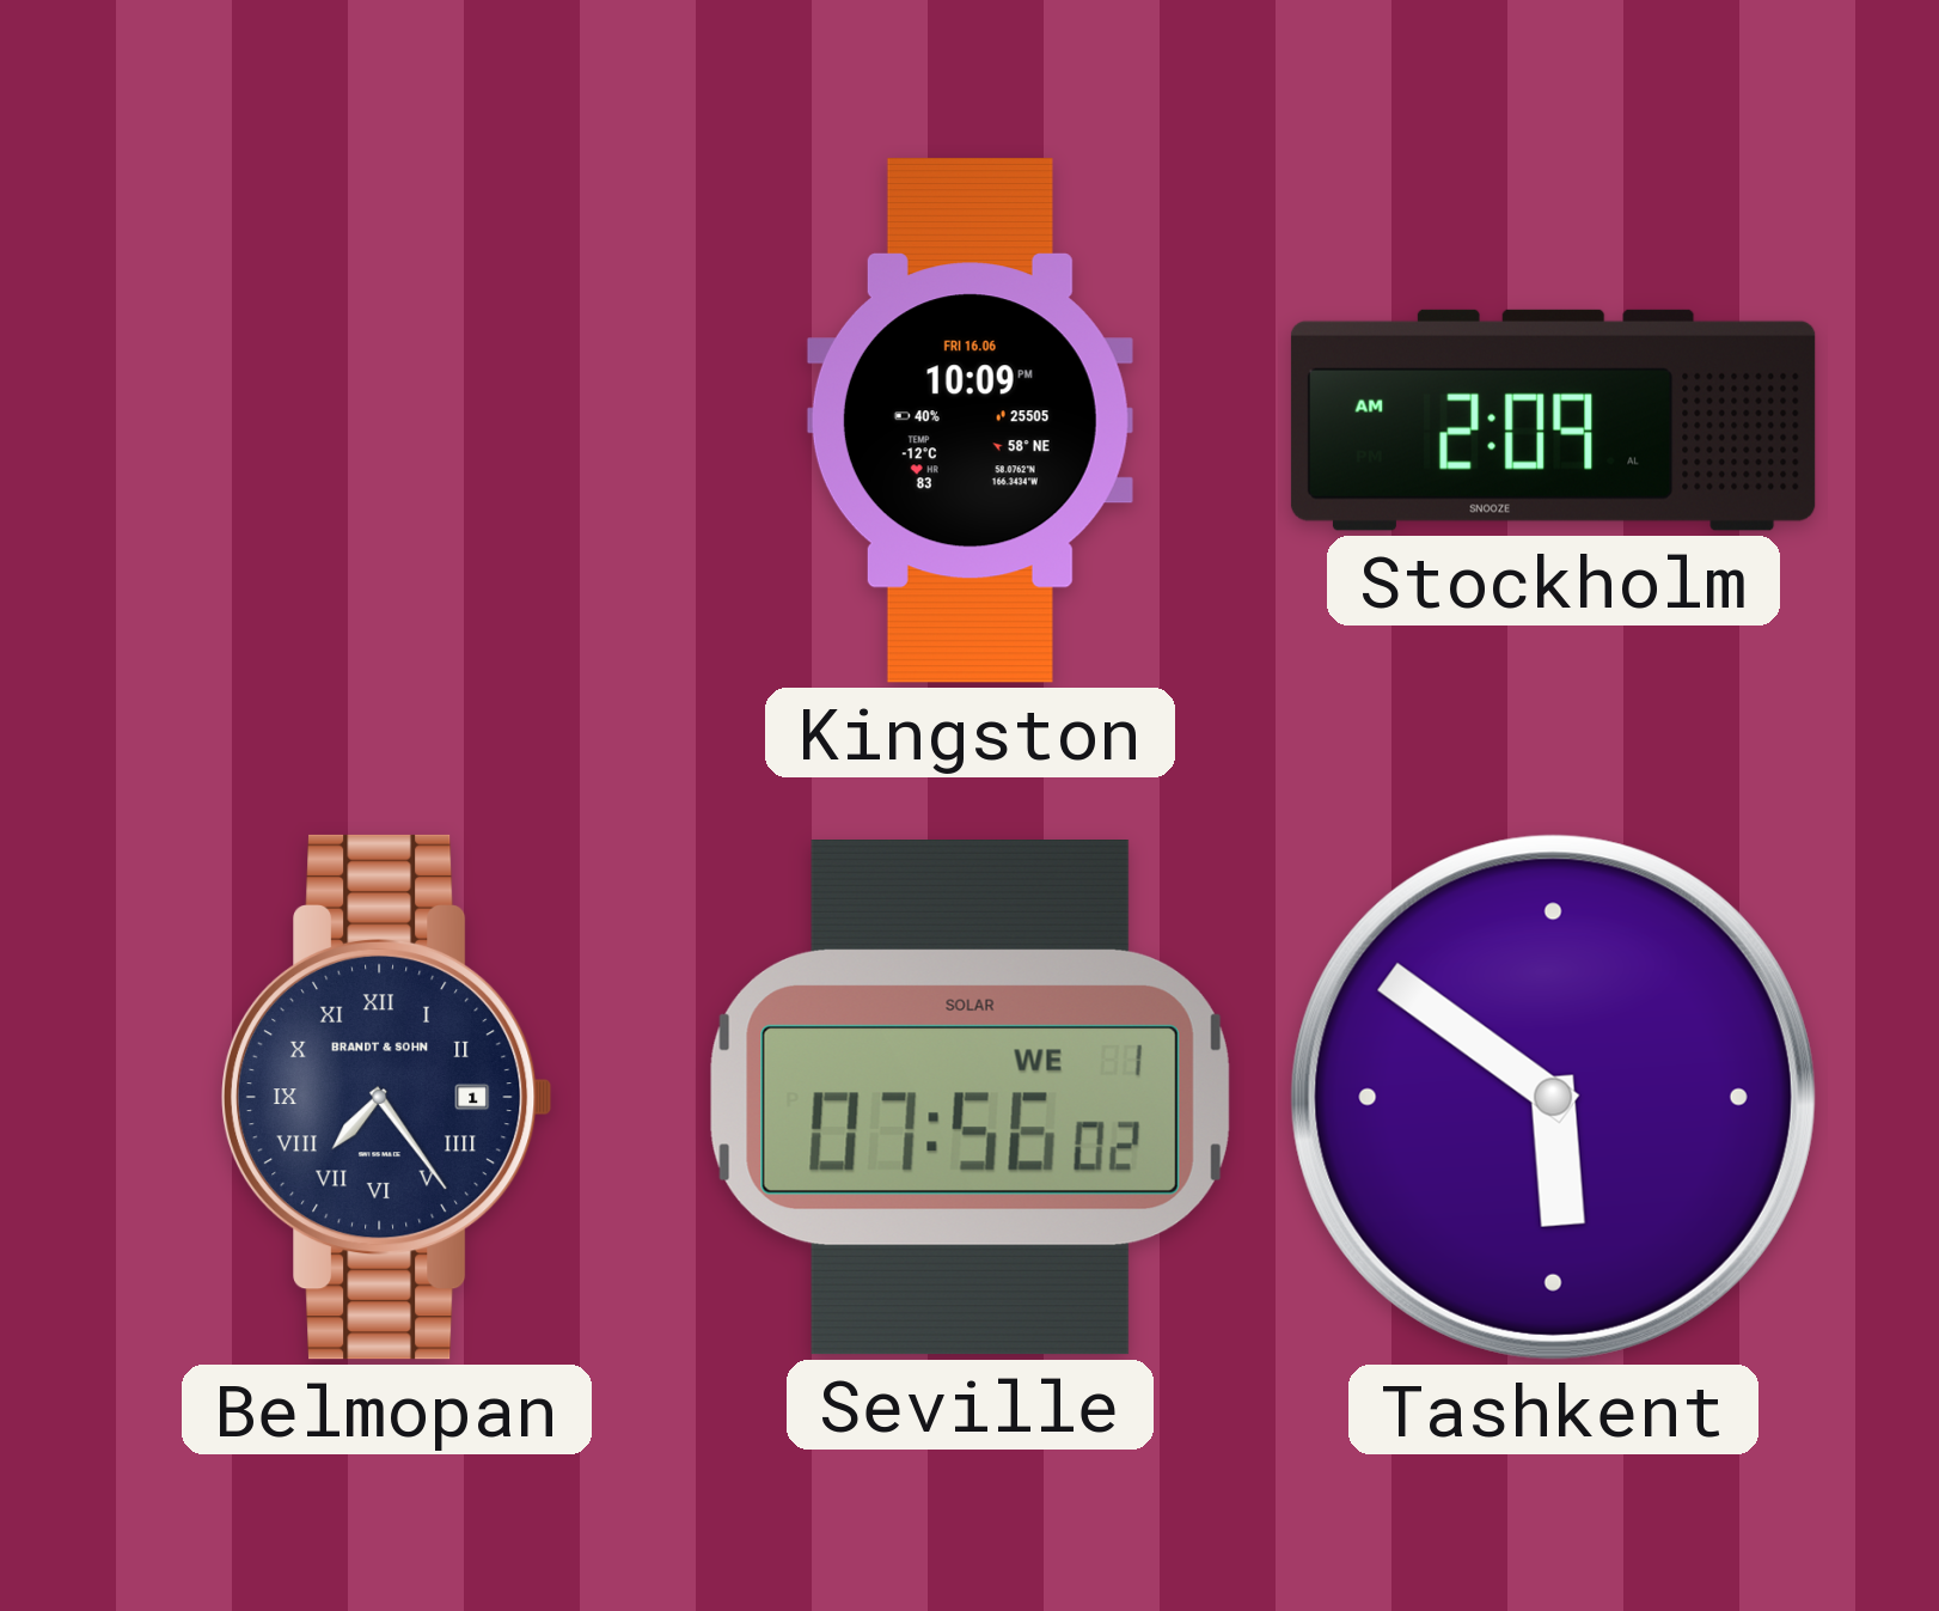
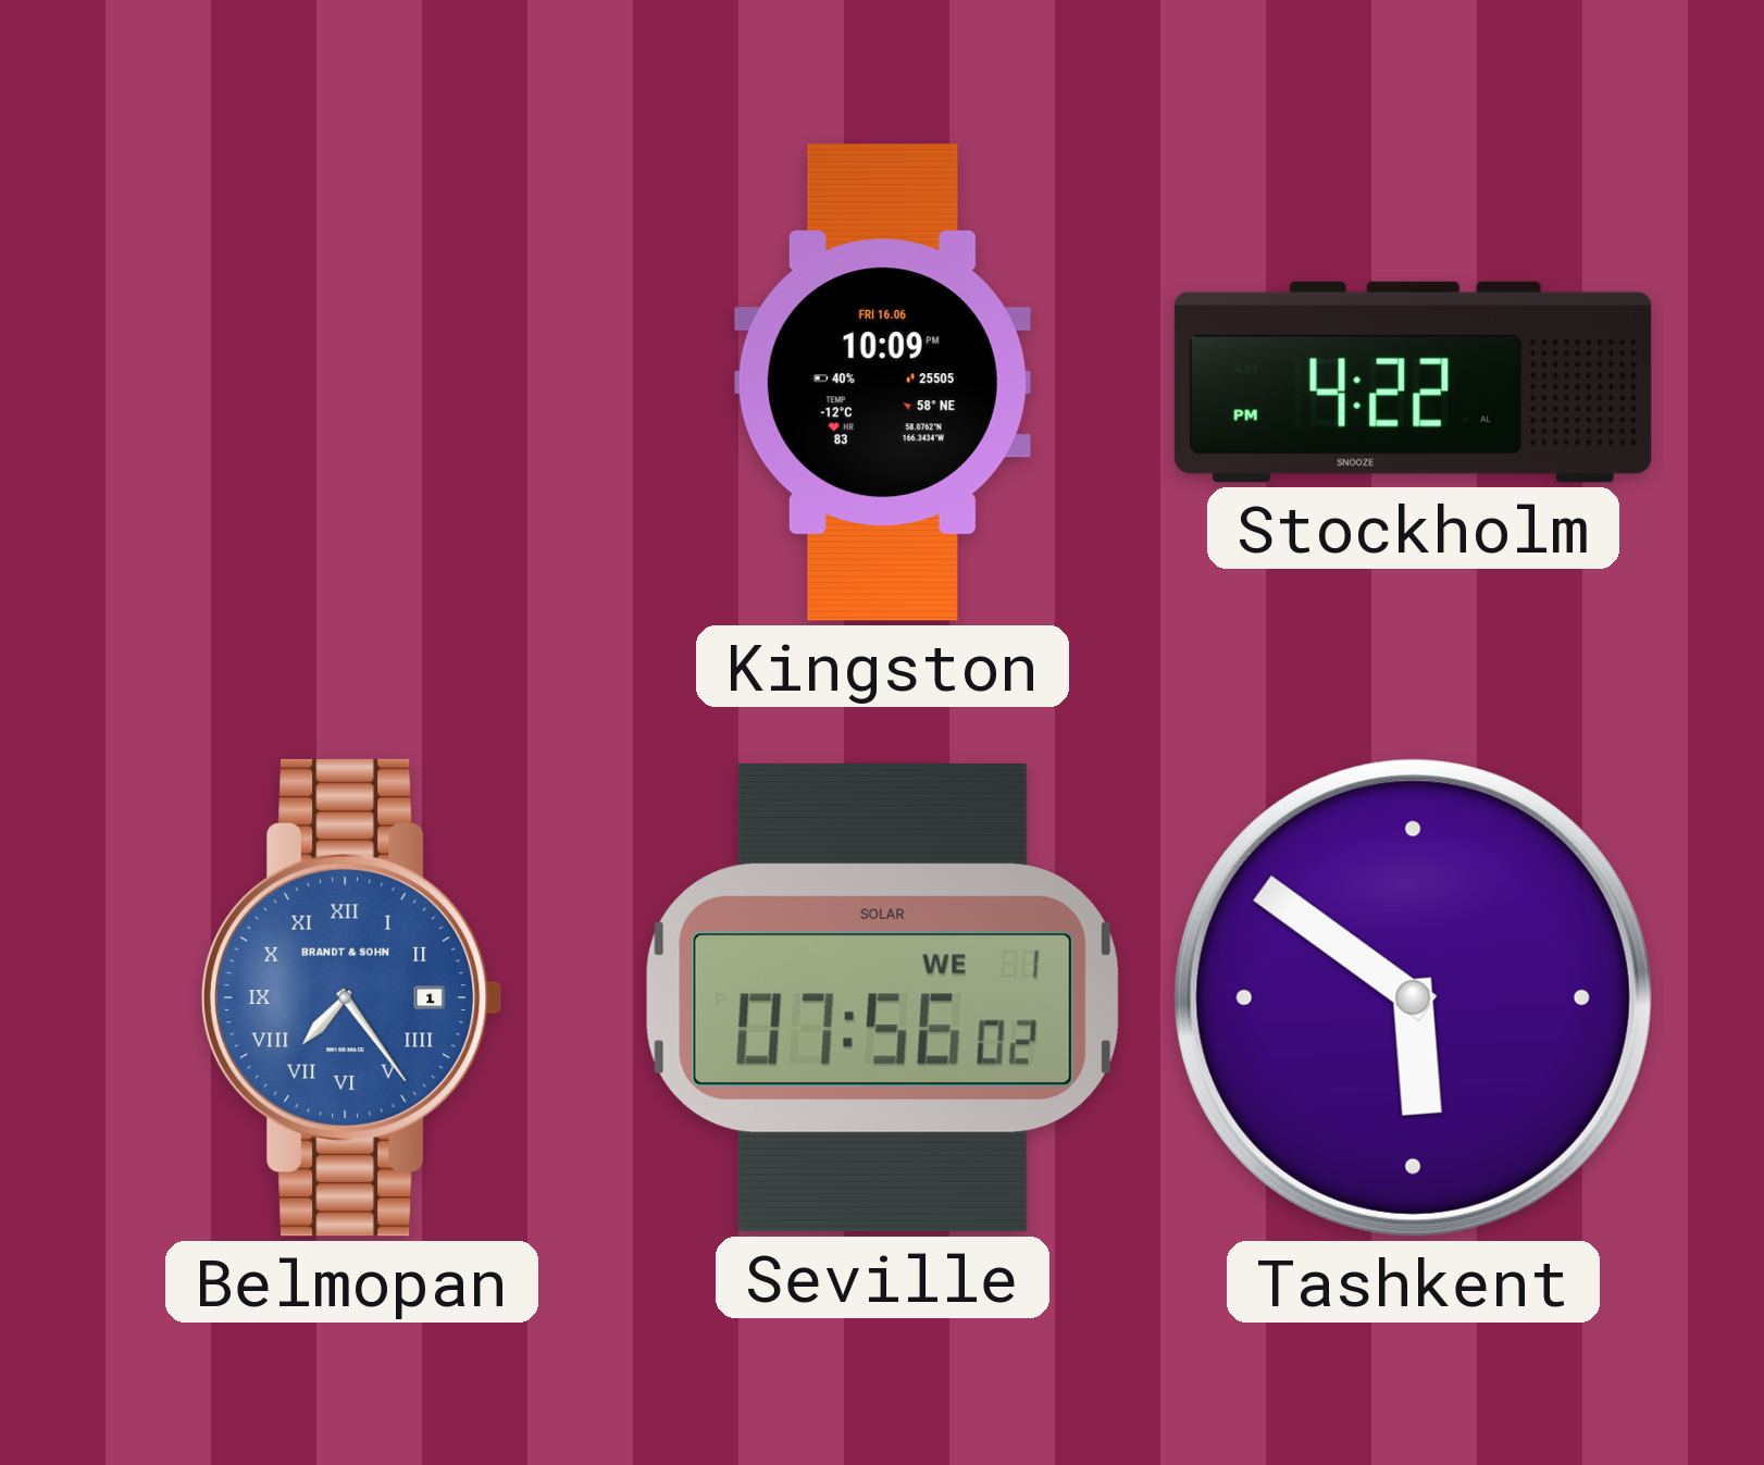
Stockholm: 2:09 -> 4:22 (1413, 382)
Belmopan dial: navy -> blue (352, 997)
